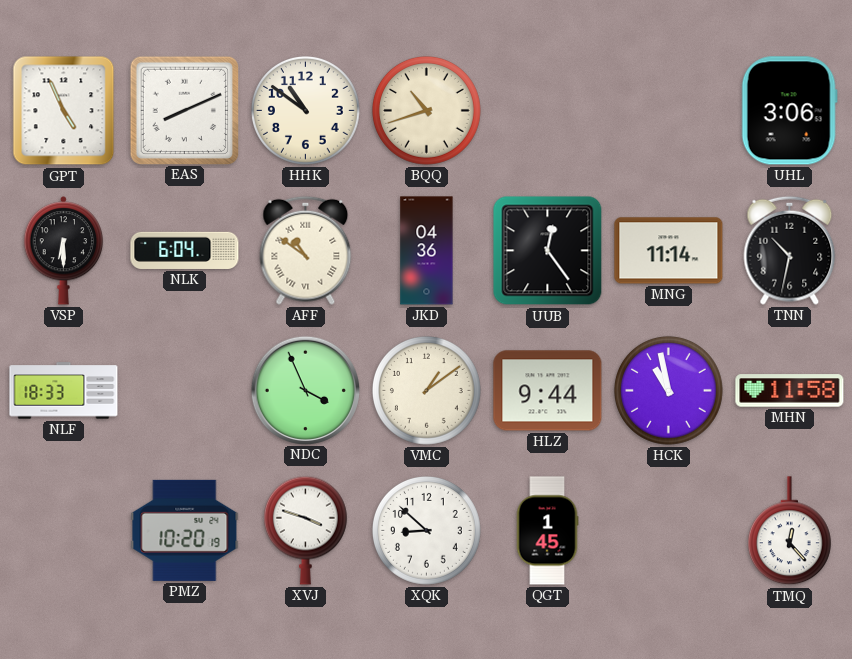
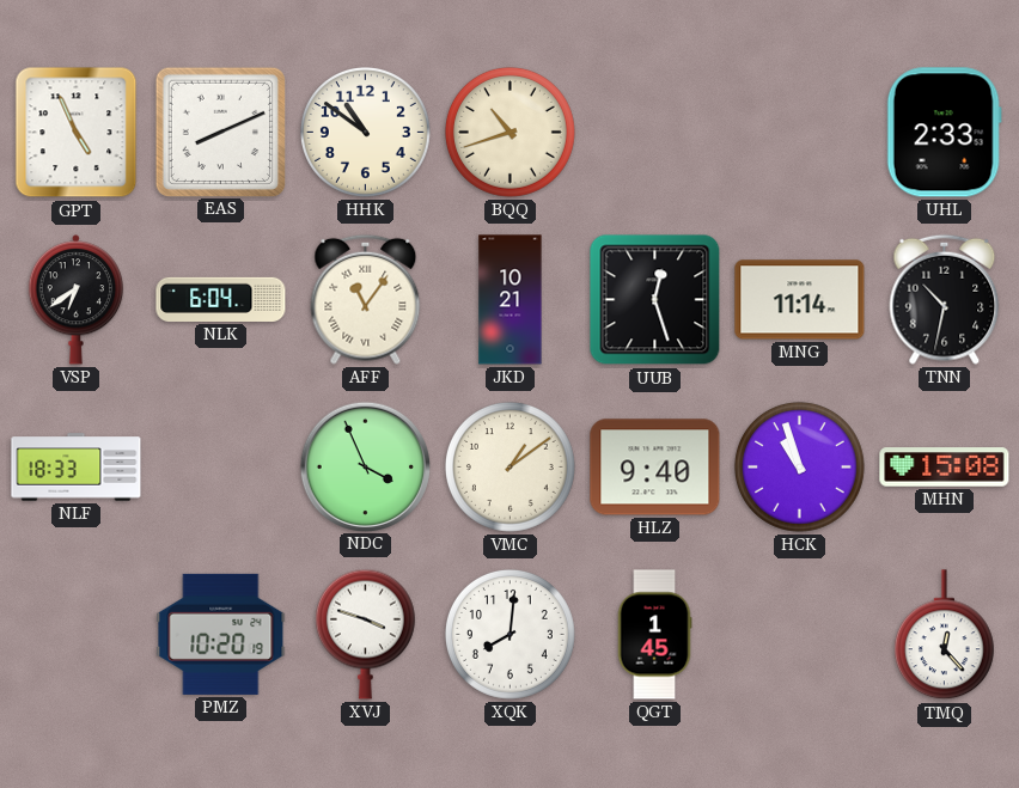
UHL: 3:06 -> 2:33 (944, 133)
VSP: 6:30 -> 6:39 (77, 300)
AFF: 10:51 -> 11:06 (366, 299)
JKD: 04:36 -> 10:21 (511, 300)
UUB: 12:24 -> 12:27 (655, 300)
HLZ: 9:44 -> 9:40 (655, 468)
HCK: 10:58 -> 10:57 (799, 466)
MHN: 11:58 -> 15:08 (945, 468)
XQK: 8:52 -> 8:01 (509, 634)
